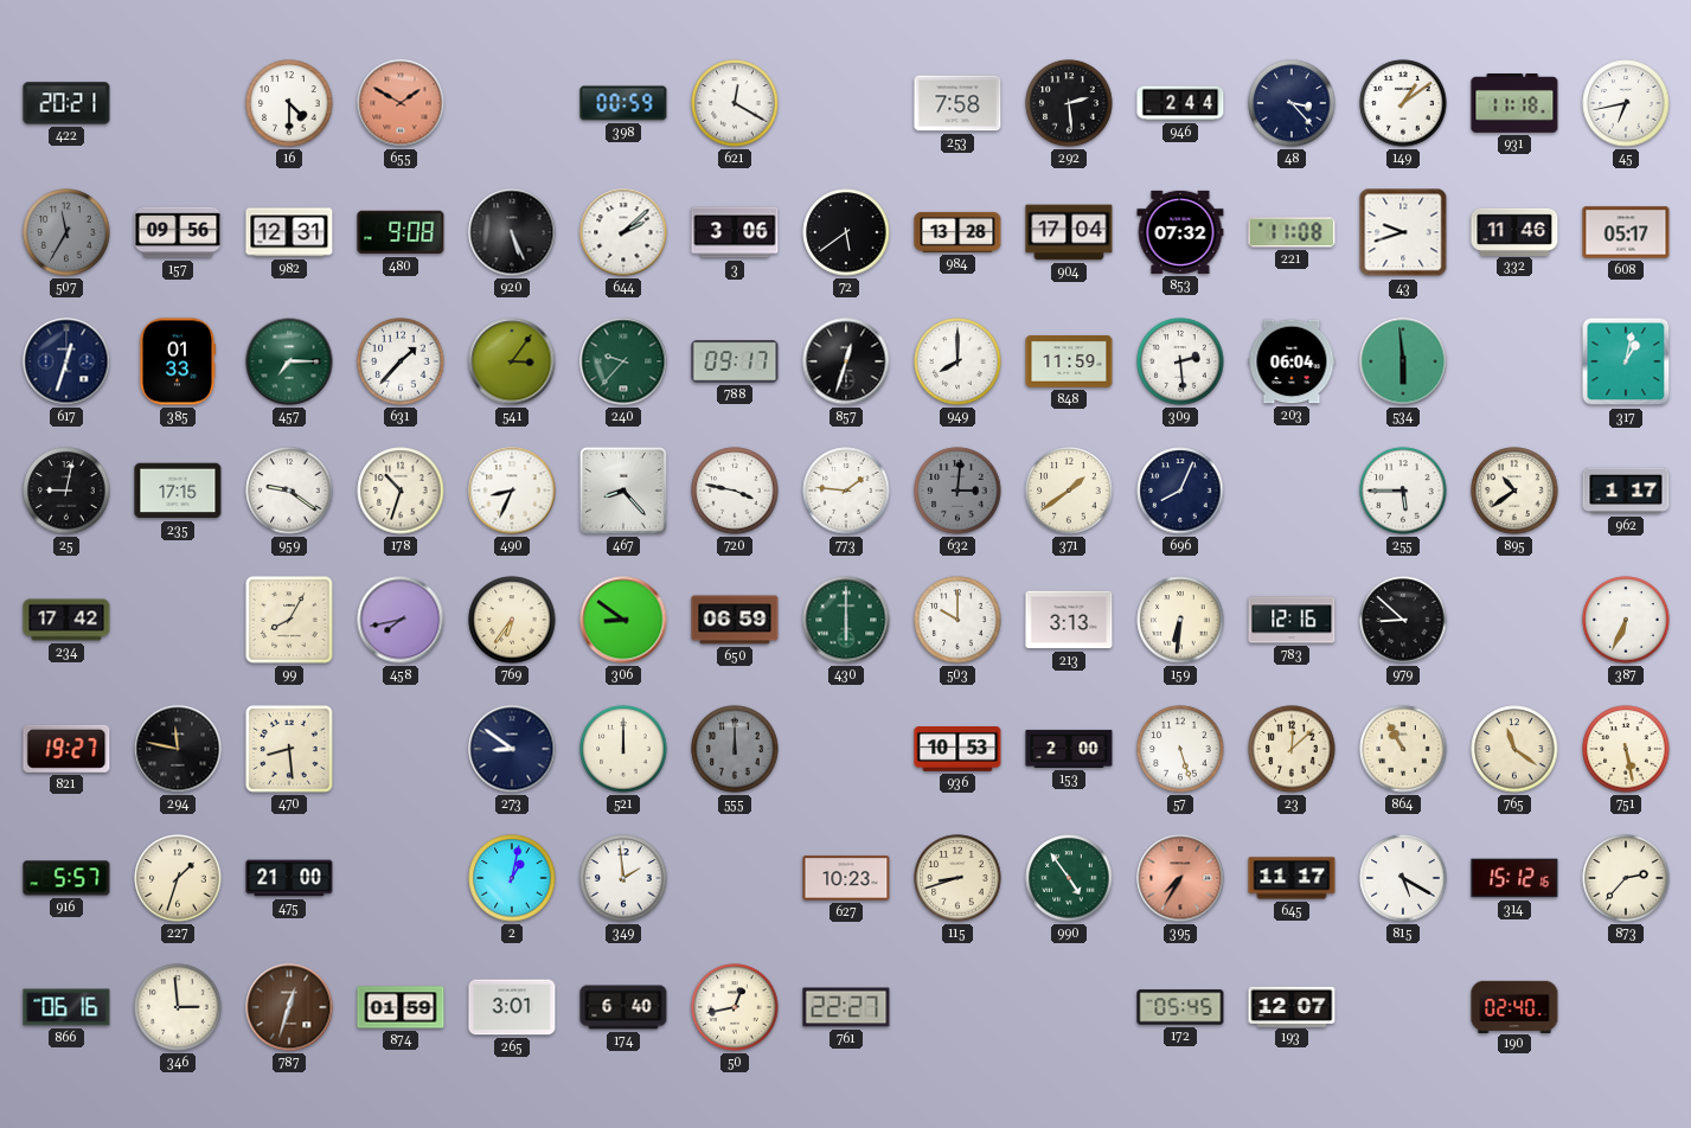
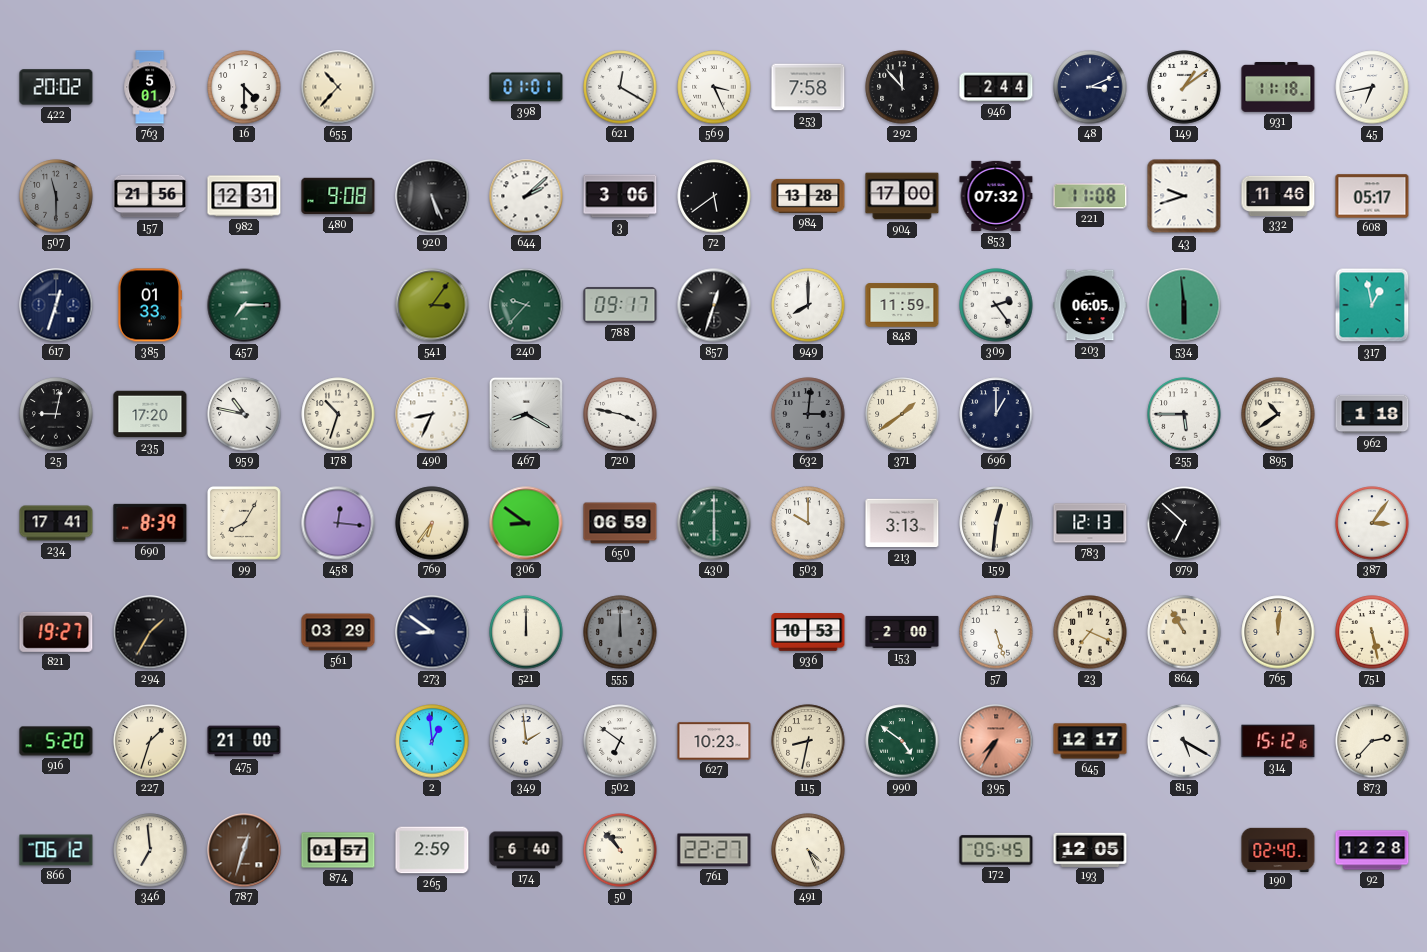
422: 20:21 -> 20:02 (56, 87)
763: none -> 5:01 (150, 87)
655: 1:50 -> 10:37 (338, 87)
655 dial: salmon -> cream (338, 87)
398: 00:59 -> 01:01 (526, 87)
569: none -> 3:26 (714, 87)
292: 2:29 -> 11:53 (902, 87)
48: 3:23 -> 3:11 (1090, 87)
507: 11:35 -> 11:30 (56, 196)
157: 09:56 -> 21:56 (150, 196)
904: 17:04 -> 17:00 (902, 196)
631: 1:37 -> none (401, 361)
309: 2:29 -> 2:24 (996, 305)
203: 06:04 -> 06:05 (1090, 305)
317: 1:02 -> 12:58 (1372, 305)
235: 17:15 -> 17:20 (150, 414)
959: 9:21 -> 10:47 (244, 414)
467: 8:23 -> 8:20 (526, 414)
773: 1:46 -> none (846, 491)
696: 8:04 -> 1:00 (996, 414)
962: 1:17 -> 1:18 (1372, 414)
234: 17:42 -> 17:41 (56, 523)
690: none -> 8:39 (150, 523)
458: 7:43 -> 12:16 (338, 523)
159: 6:31 -> 12:31 (996, 523)
783: 12:16 -> 12:13 (1090, 523)
979: 8:52 -> 6:52 (1184, 523)
387: 6:34 -> 3:06 (1372, 523)
294: 11:47 -> 1:35 (150, 632)
470: 8:29 -> none (289, 749)
561: none -> 03:29 (338, 632)
23: 12:08 -> 7:19 (1090, 632)
765: 11:21 -> 12:01 (1278, 632)
916: 5:57 -> 5:20 (56, 741)
2: 1:02 -> 12:59 (432, 741)
502: none -> 6:51 (620, 741)
115: 8:42 -> 8:32 (808, 741)
990: 4:54 -> 4:51 (902, 741)
645: 11:17 -> 12:17 (1090, 741)
866: 06:16 -> 06:12 (56, 850)
346: 2:59 -> 6:59 (150, 850)
874: 01:59 -> 01:57 (338, 850)
265: 3:01 -> 2:59 (432, 850)
50: 12:43 -> 10:53 (620, 850)
491: none -> 4:26 (808, 850)
193: 12:07 -> 12:05 (1090, 849)
92: none -> 12:28 (1372, 850)
